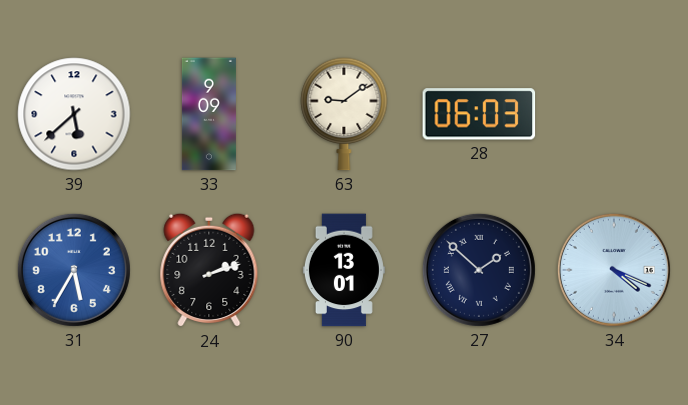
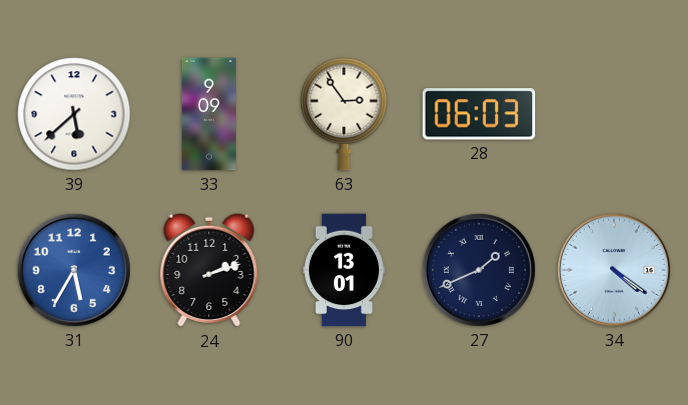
63: 9:09 -> 2:54 (344, 114)
27: 1:52 -> 1:41 (479, 270)
34: 4:19 -> 4:21 (614, 270)
